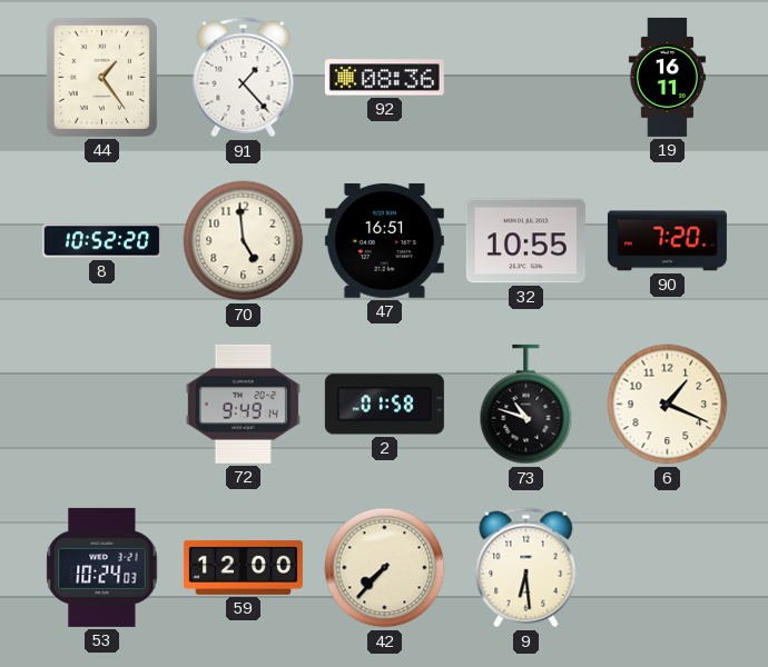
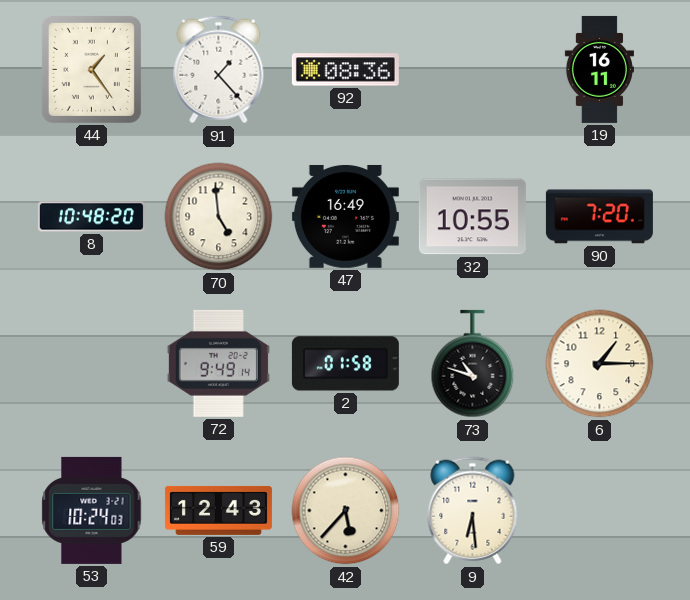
8: 10:52 -> 10:48 (91, 217)
47: 16:51 -> 16:49 (345, 216)
6: 1:19 -> 1:15 (600, 364)
59: 12:00 -> 12:43 (218, 510)
42: 7:37 -> 5:37 (346, 511)
